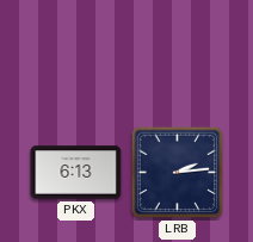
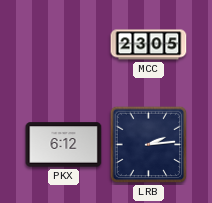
MCC: none -> 23:05 (149, 45)
PKX: 6:13 -> 6:12 (64, 145)
